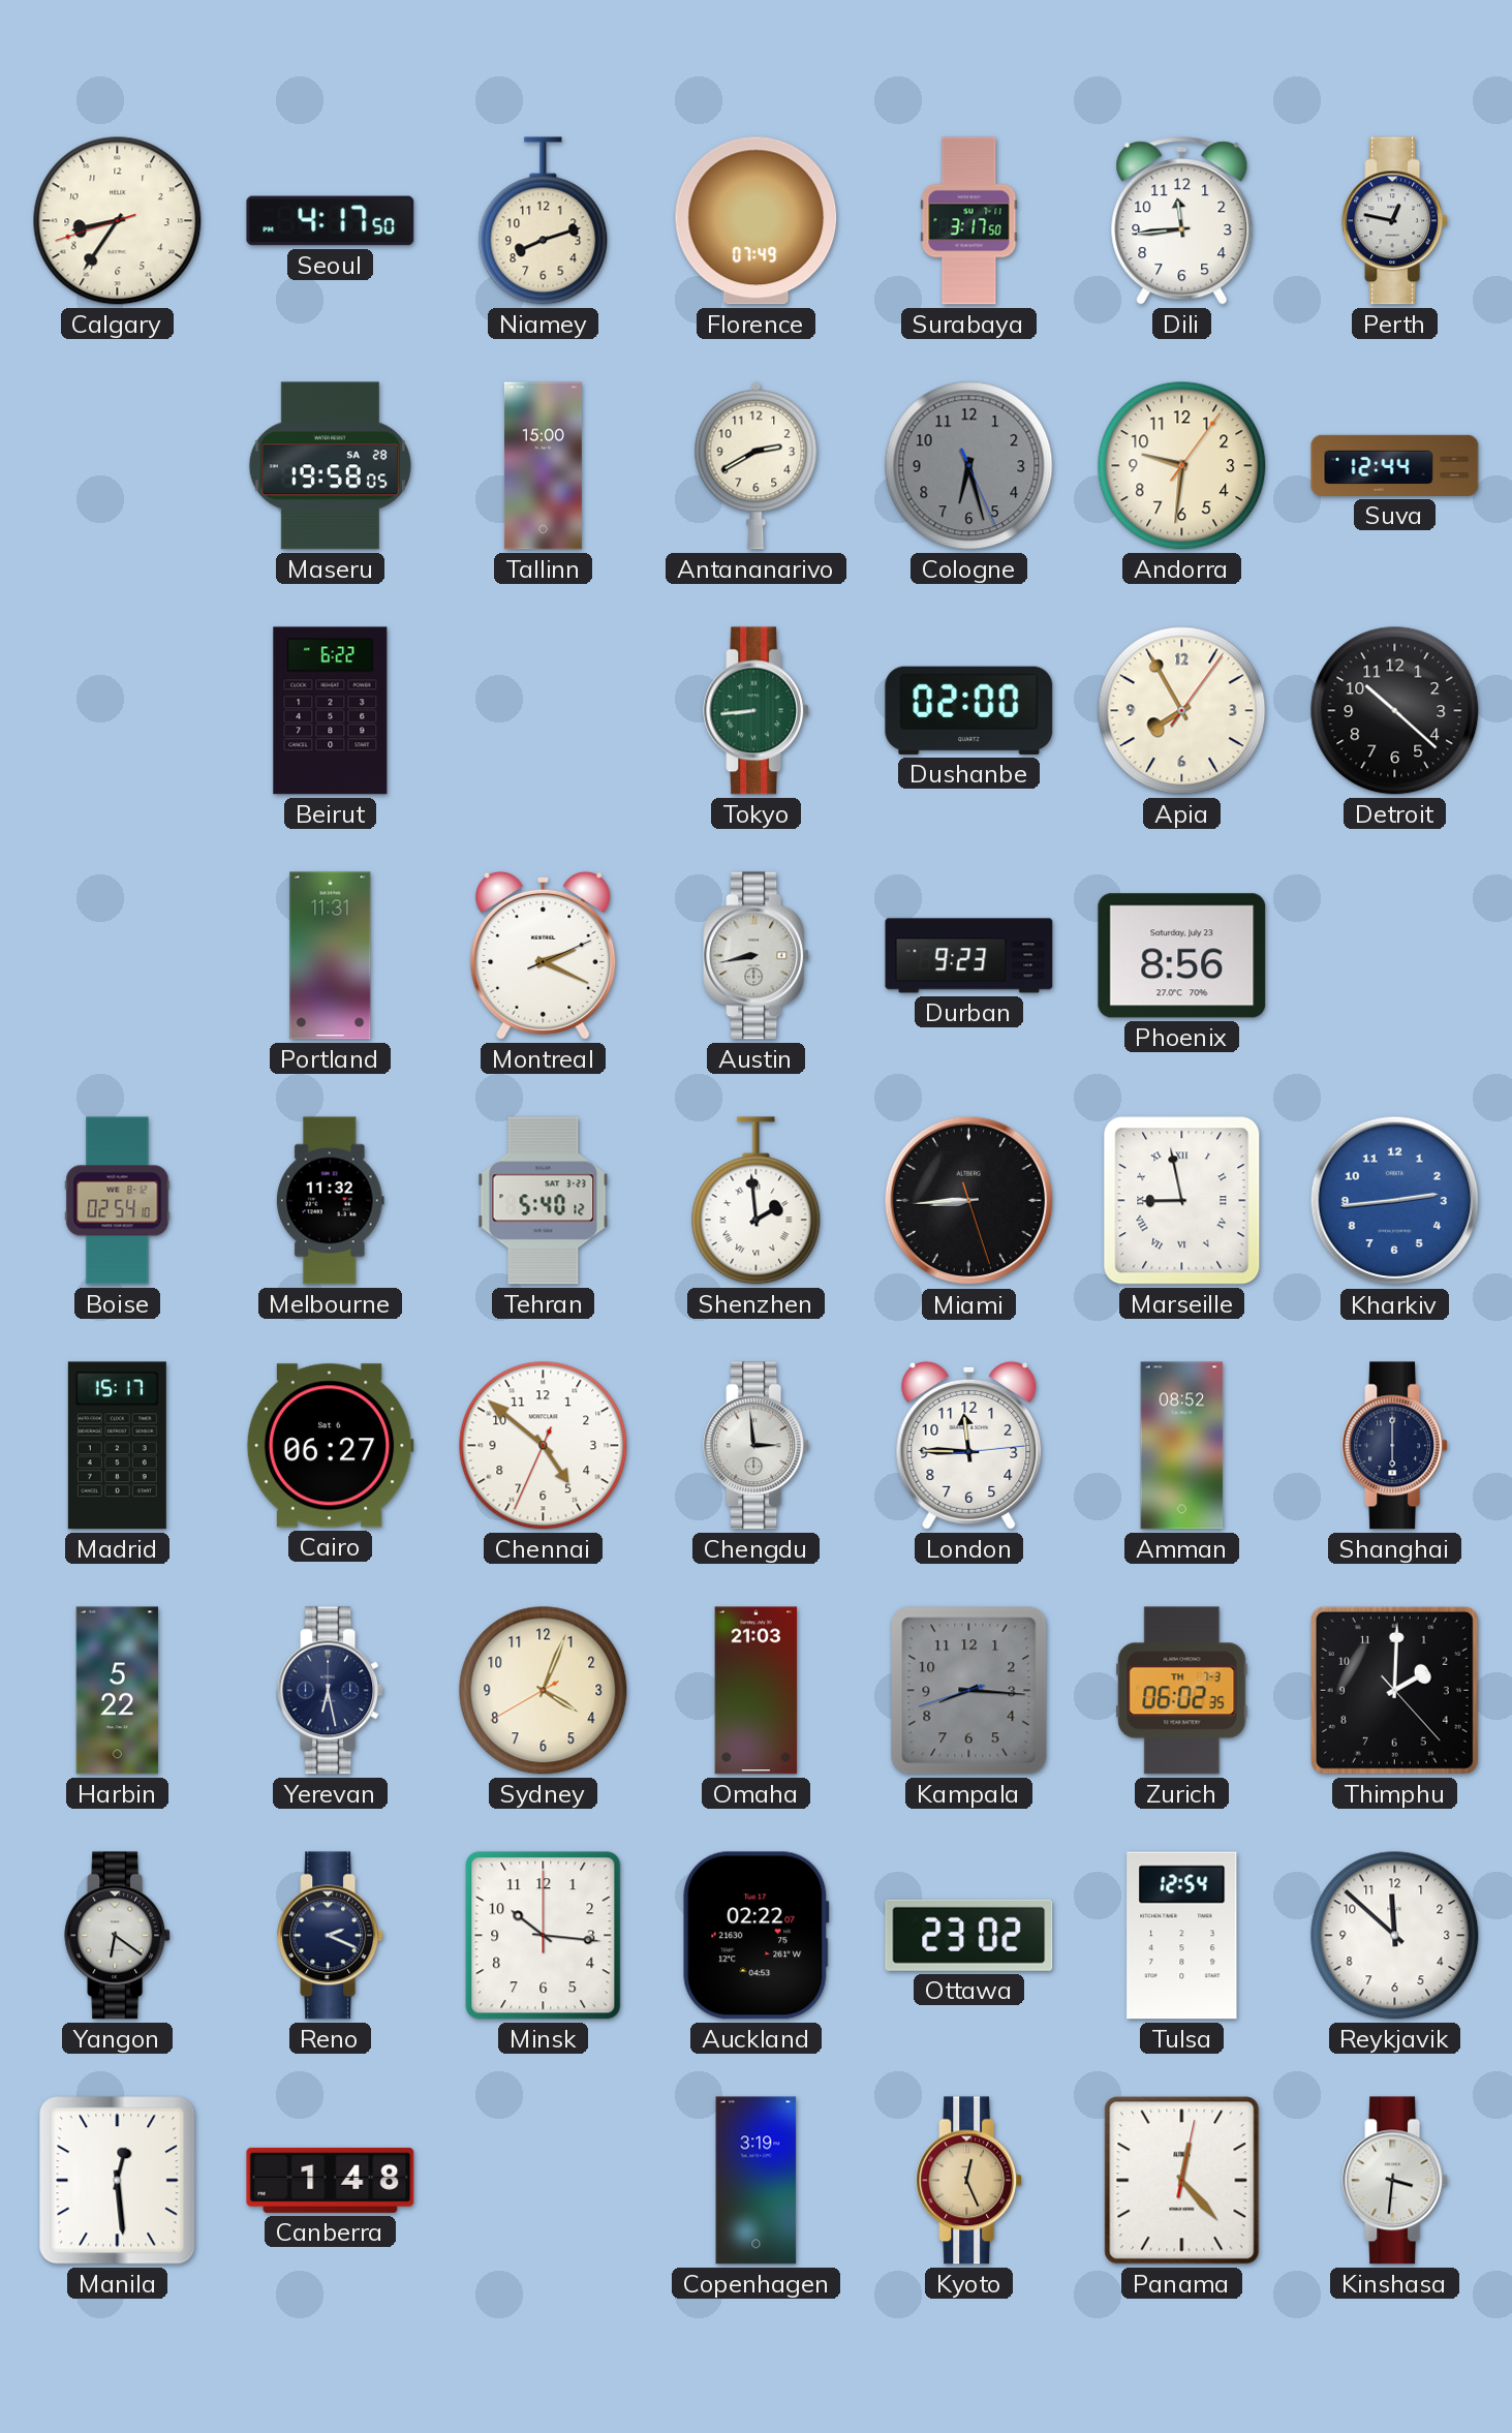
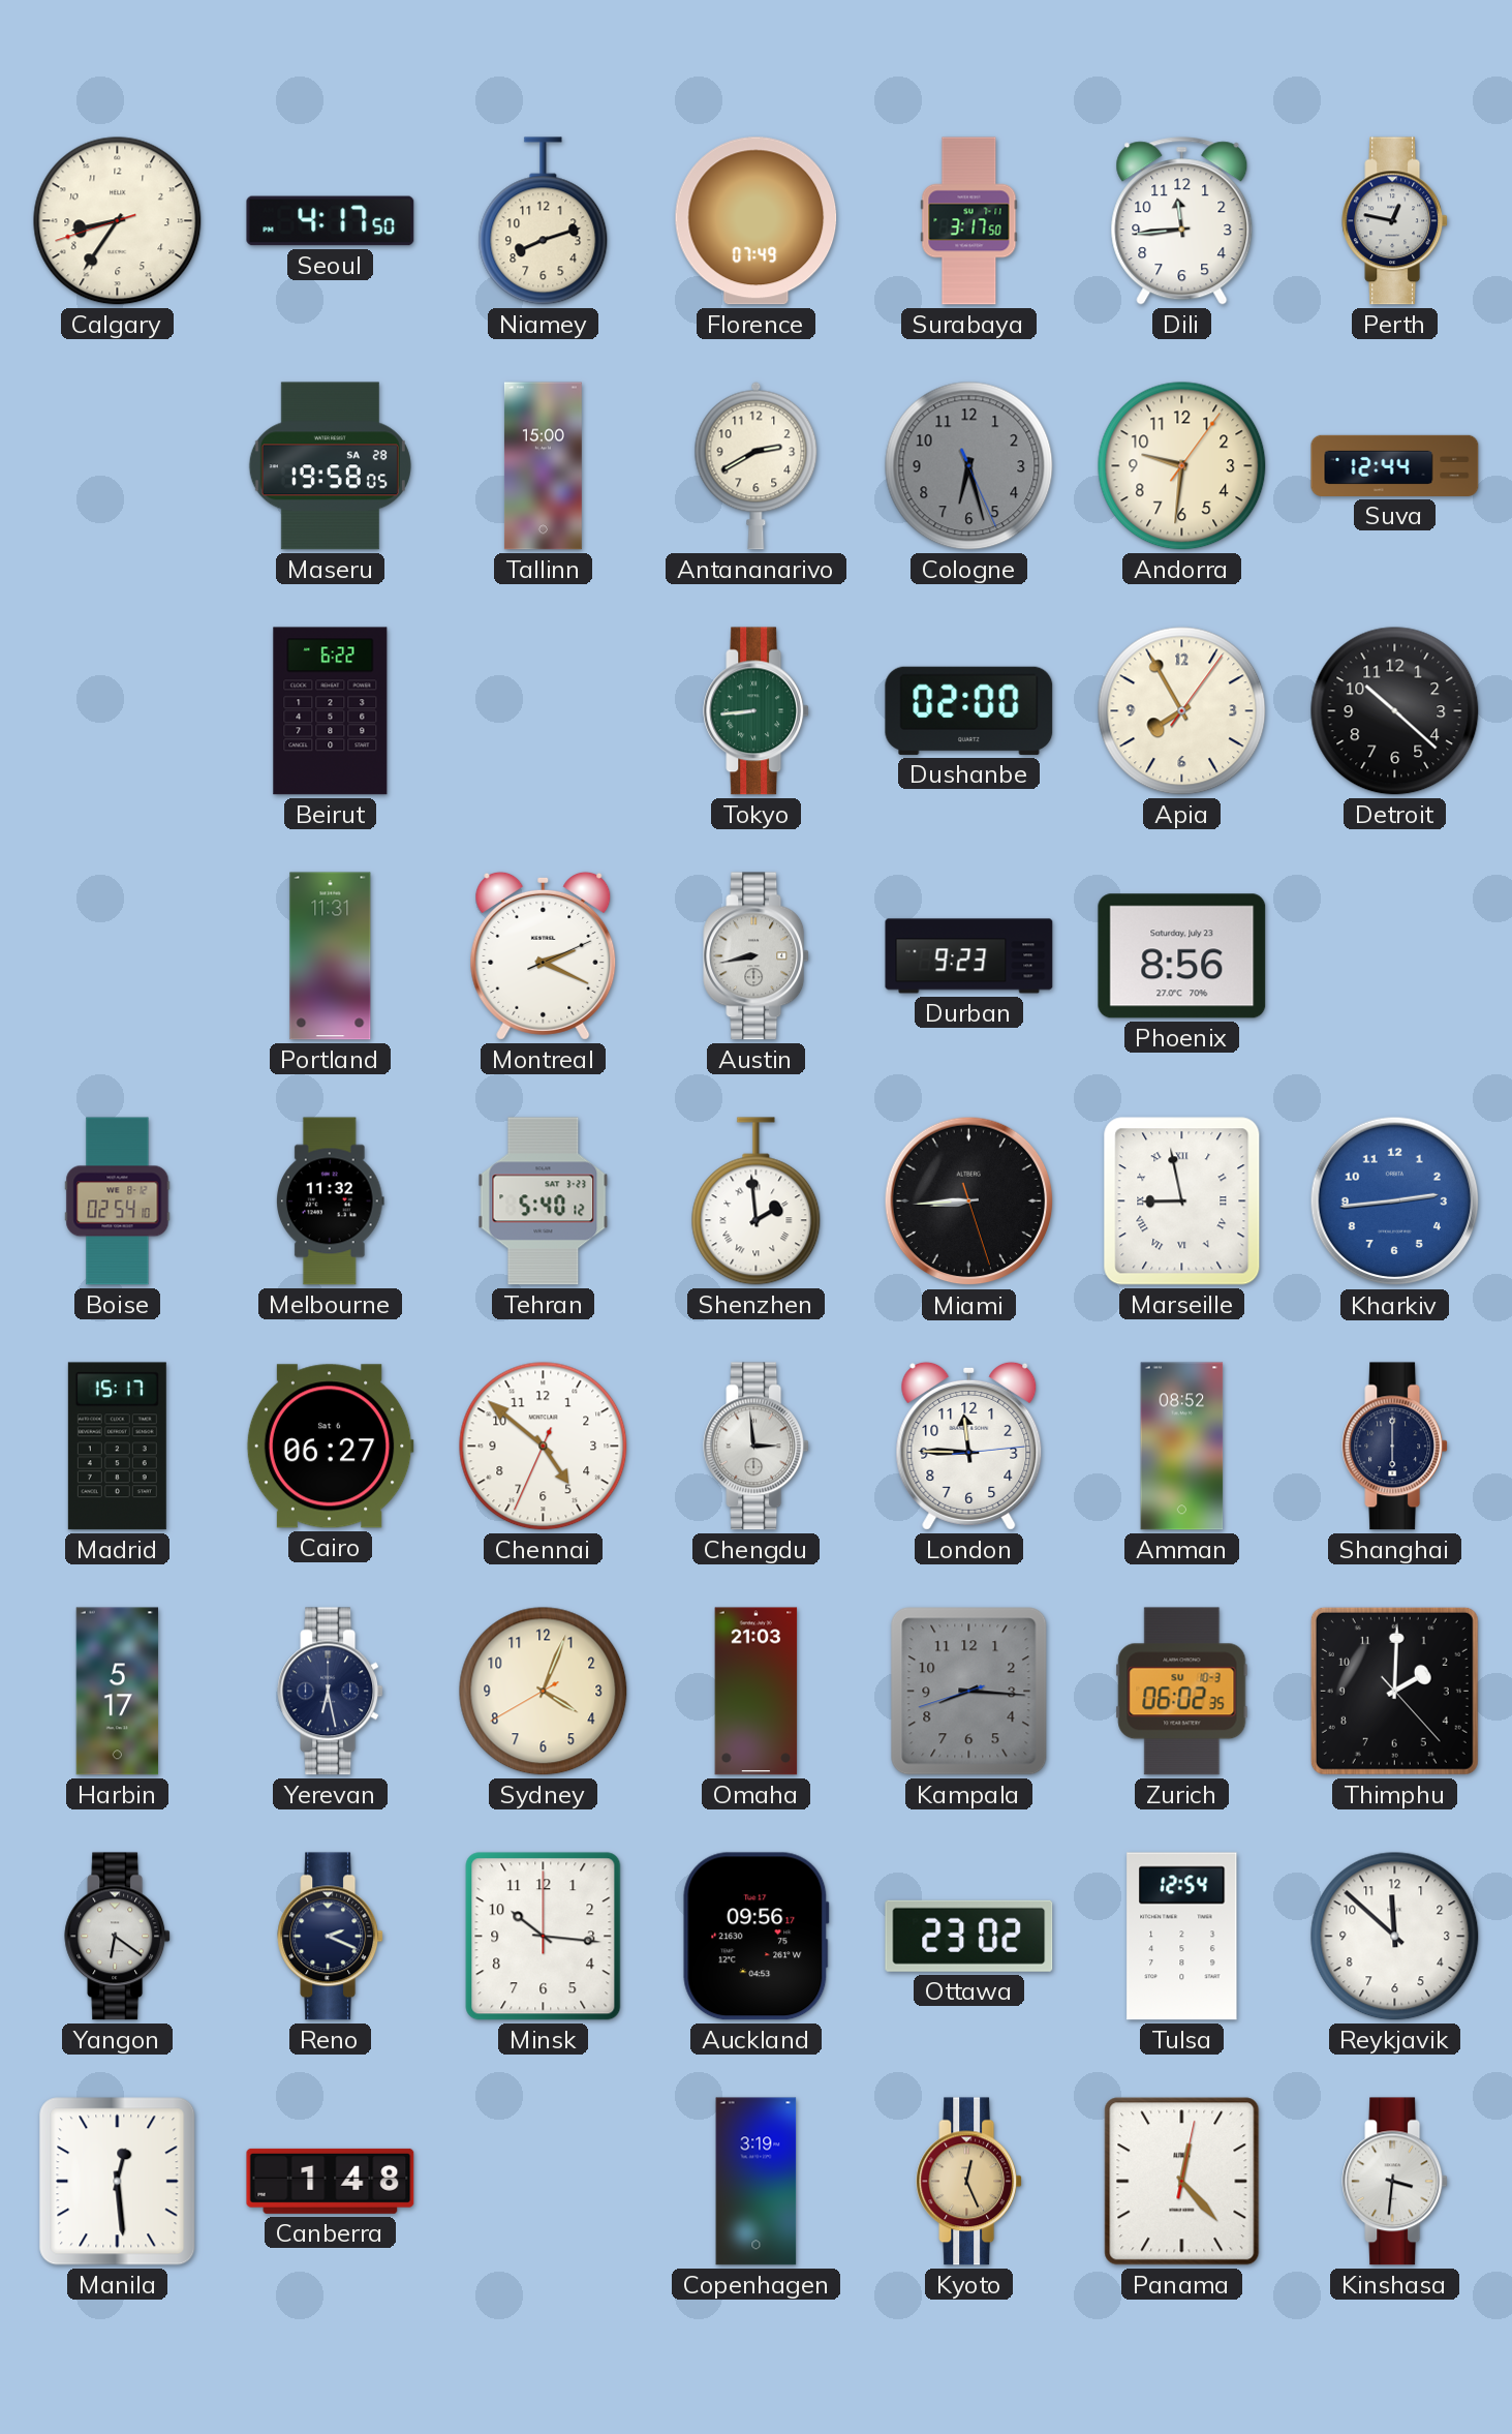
Harbin: 5:22 -> 5:17 (118, 1692)
Zurich date: TH 7-3 -> SU 10-3 (1182, 1692)
Auckland: 02:22 -> 09:56 (757, 1937)
